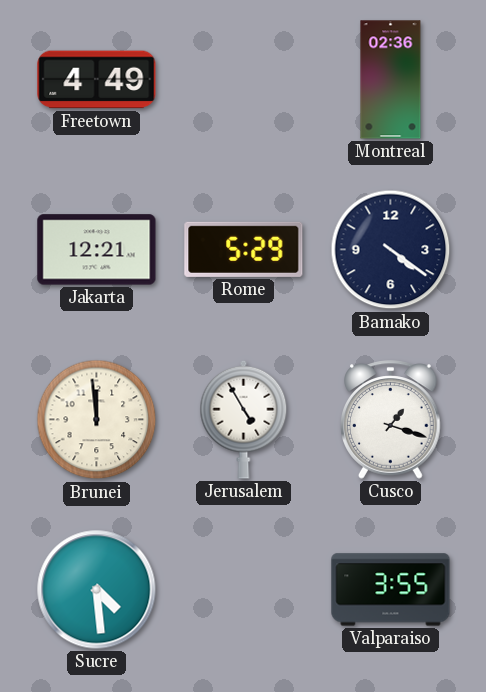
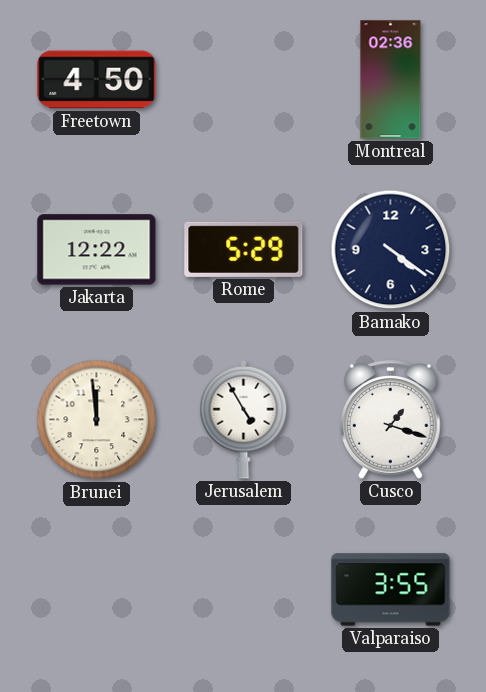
Freetown: 4:49 -> 4:50 (97, 80)
Jakarta: 12:21 -> 12:22 (97, 250)
Sucre: 4:29 -> none (97, 590)
